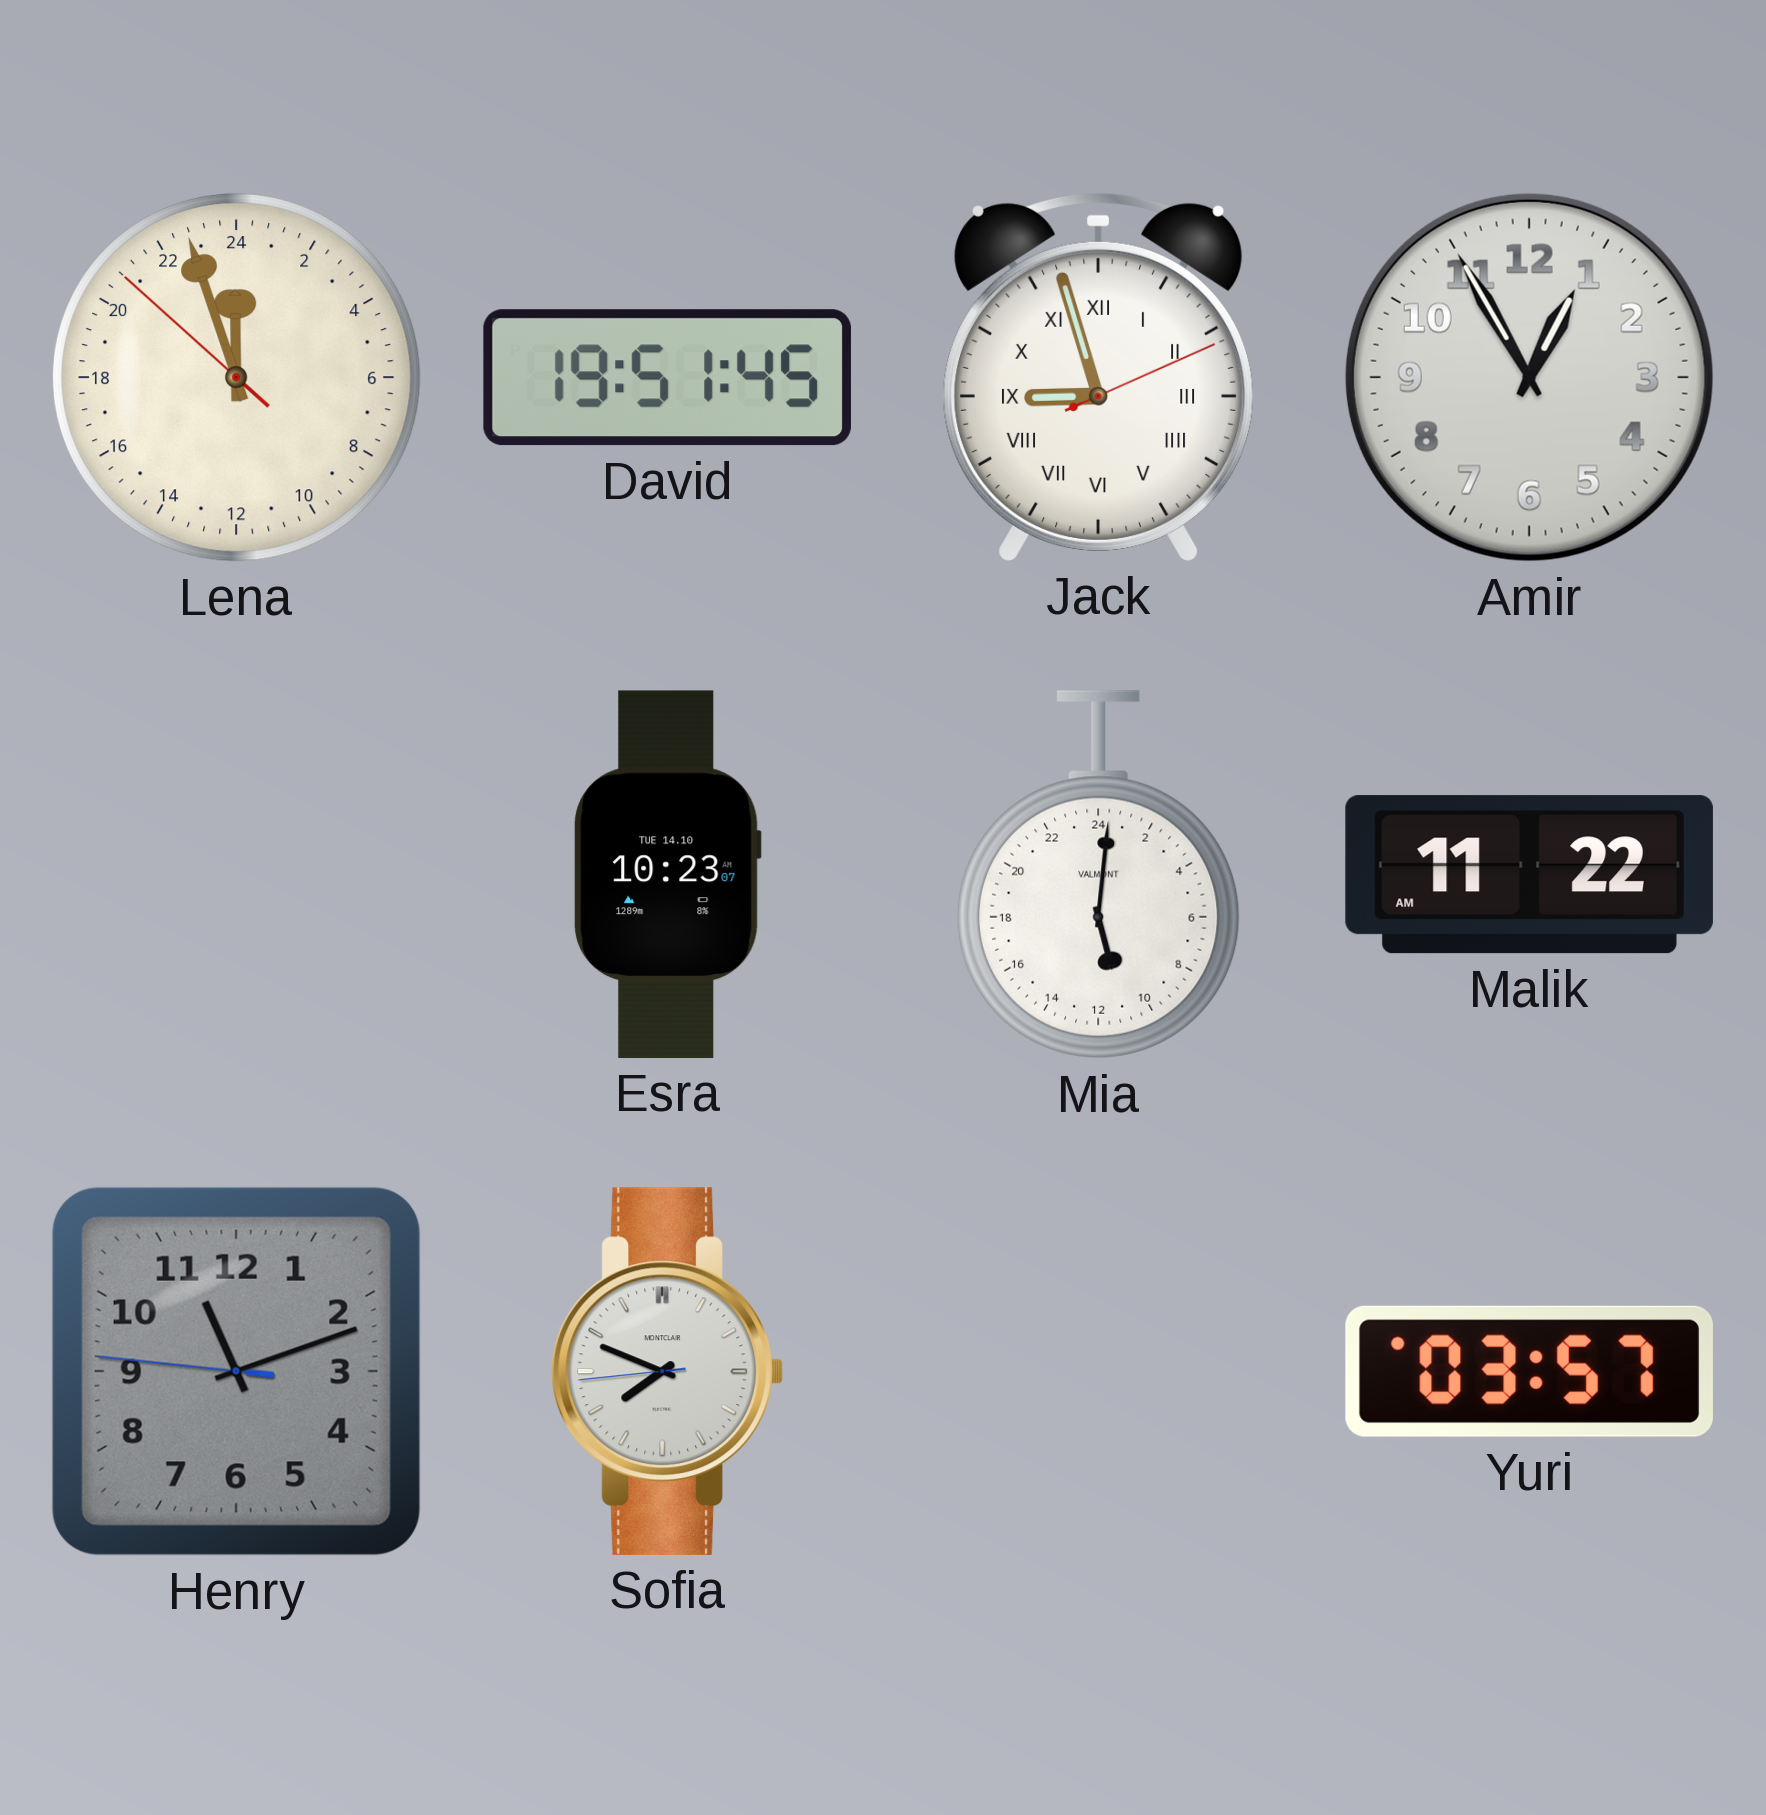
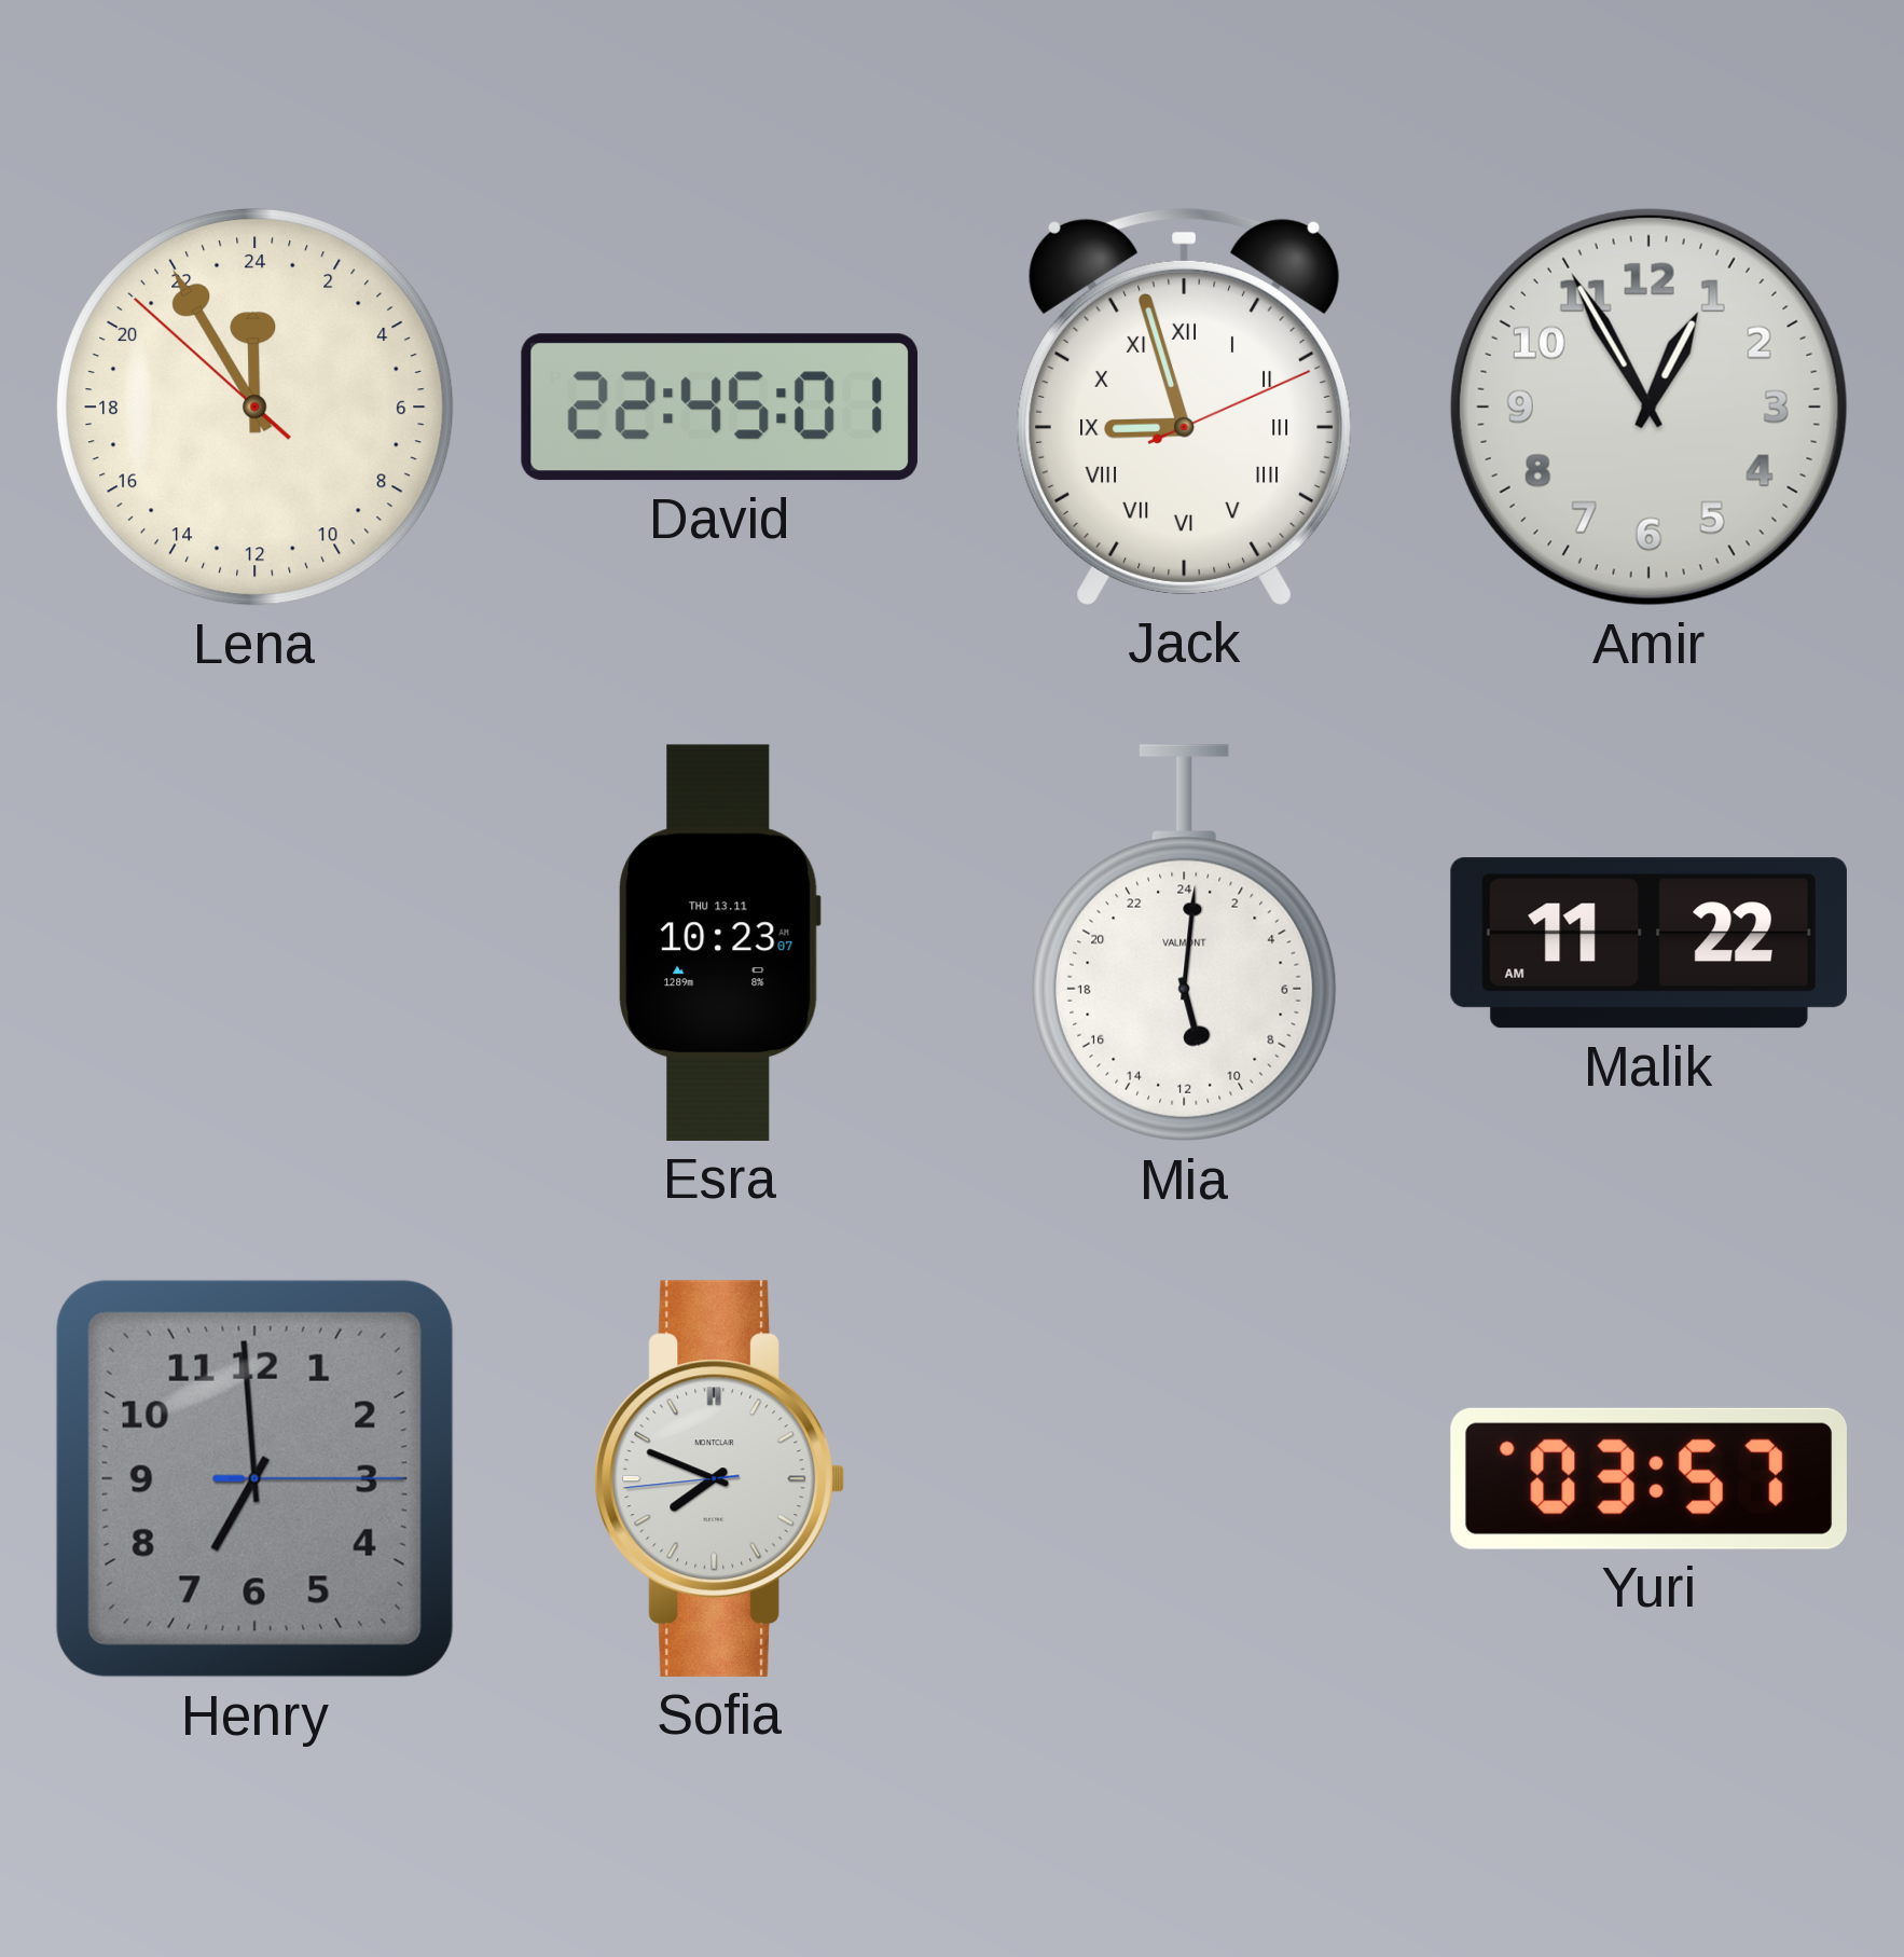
Lena: 23:56 -> 23:54 (254, 406)
David: 19:51 -> 22:45 (719, 408)
Esra date: TUE 14.10 -> THU 13.11 (719, 942)
Henry: 11:11 -> 6:59 (254, 1478)
